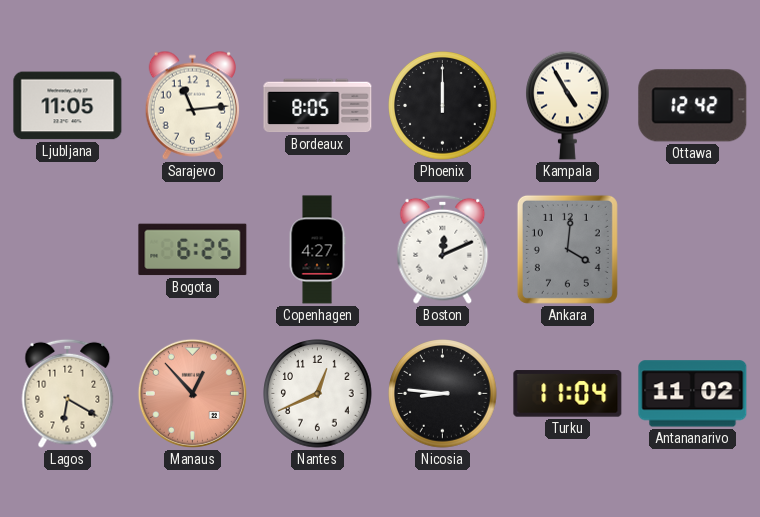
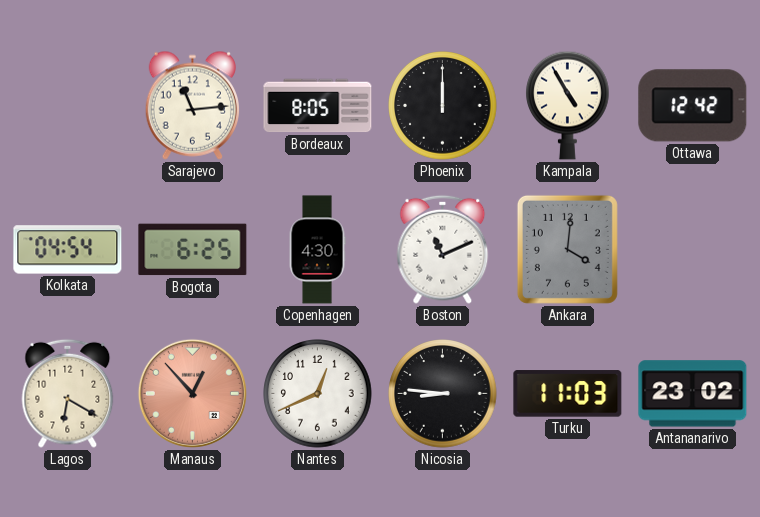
Ljubljana: 11:05 -> none (68, 106)
Kolkata: none -> 04:54 (68, 250)
Copenhagen: 4:27 -> 4:30 (317, 250)
Boston: 12:11 -> 11:11 (443, 249)
Turku: 11:04 -> 11:03 (568, 394)
Antananarivo: 11:02 -> 23:02 (693, 394)
